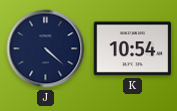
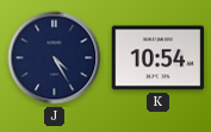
J: 4:22 -> 4:25 (55, 58)
